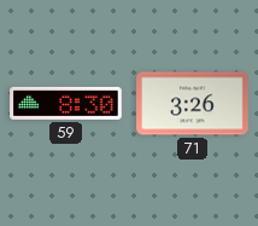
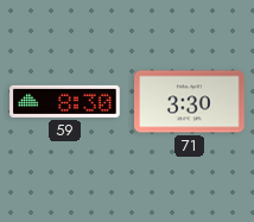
71: 3:26 -> 3:30 (190, 102)
